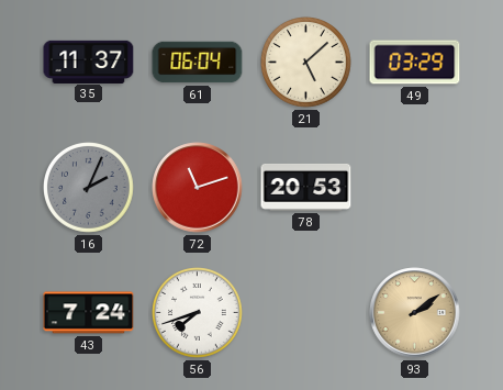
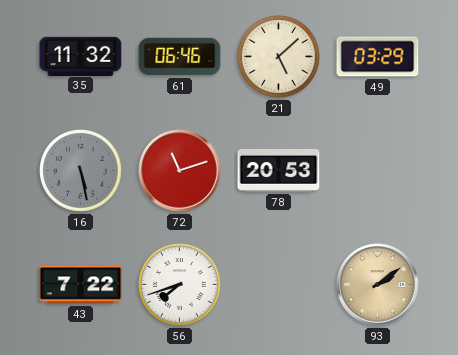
35: 11:37 -> 11:32 (81, 56)
61: 06:04 -> 06:46 (180, 57)
16: 2:04 -> 5:28 (81, 171)
43: 7:24 -> 7:22 (81, 285)
